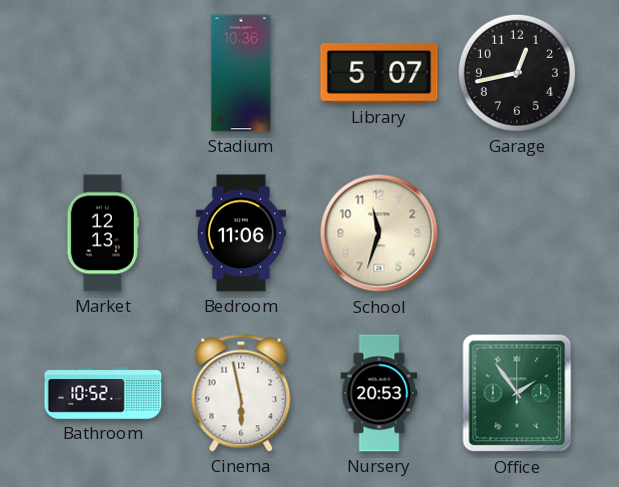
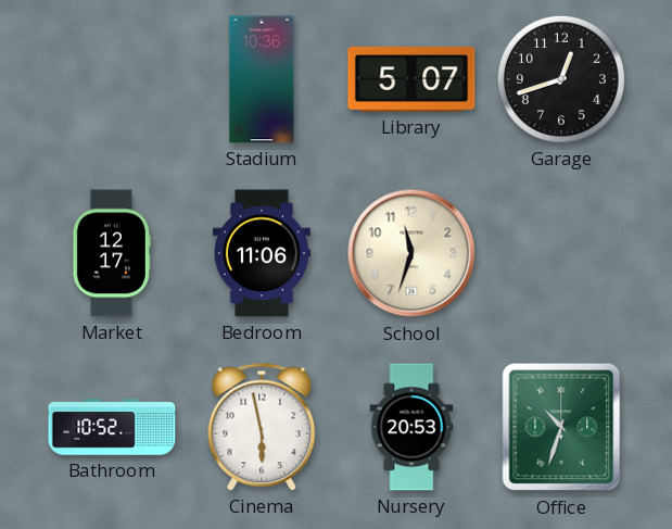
Garage: 12:43 -> 12:42 (561, 79)
Market: 12:13 -> 12:17 (112, 253)
Office: 1:54 -> 10:33 (561, 427)
